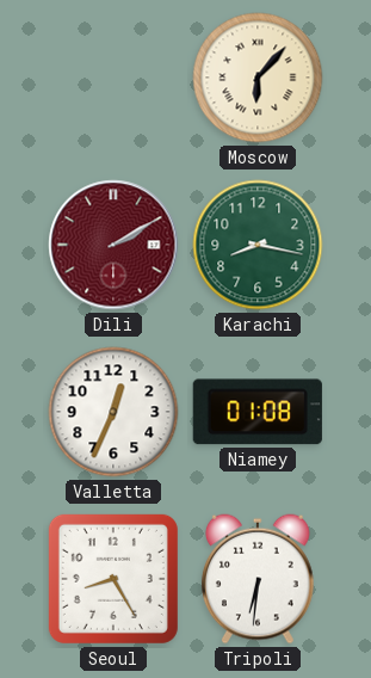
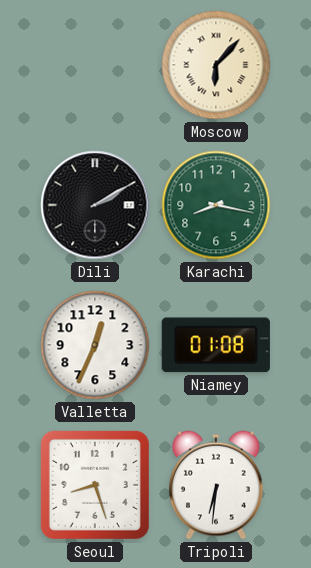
Dili dial: burgundy -> black (95, 205)
Seoul: 8:25 -> 8:27 (95, 485)
